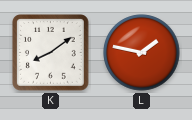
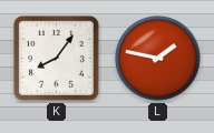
K: 8:09 -> 8:06 (57, 59)
